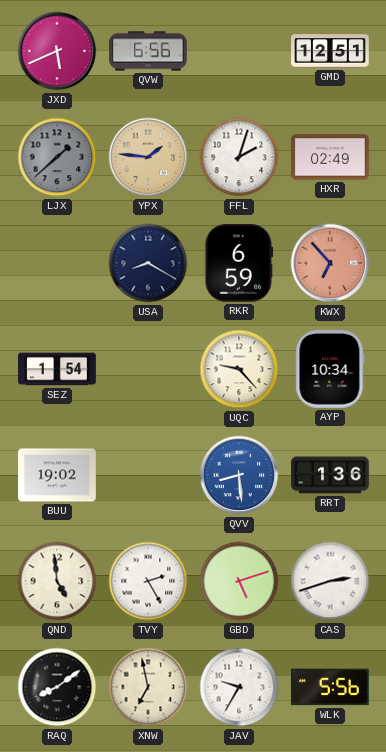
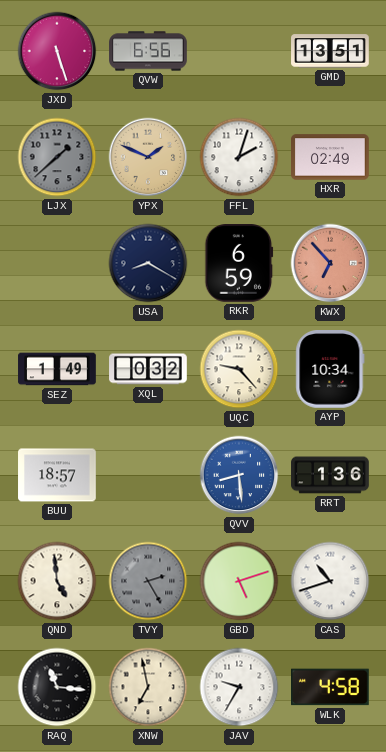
JXD: 5:41 -> 5:27 (57, 51)
GMD: 12:51 -> 13:51 (330, 51)
YPX: 1:46 -> 1:49 (148, 157)
SEZ: 1:54 -> 1:49 (57, 369)
XQL: none -> 0:32 (148, 369)
BUU: 19:02 -> 18:57 (57, 475)
TVY dial: white -> grey (148, 581)
CAS: 2:42 -> 10:42 (330, 581)
RAQ: 8:09 -> 11:16 (57, 687)
WLK: 5:56 -> 4:58 (331, 687)
